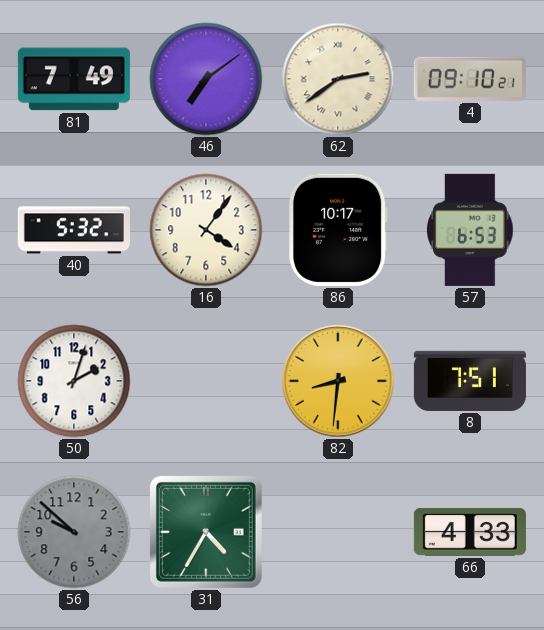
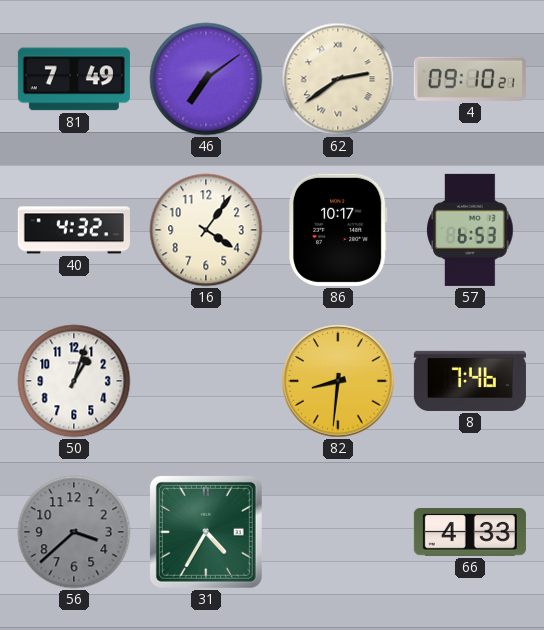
40: 5:32 -> 4:32 (74, 230)
50: 2:03 -> 1:03 (74, 381)
8: 7:51 -> 7:46 (470, 381)
56: 9:52 -> 3:38 (74, 532)
